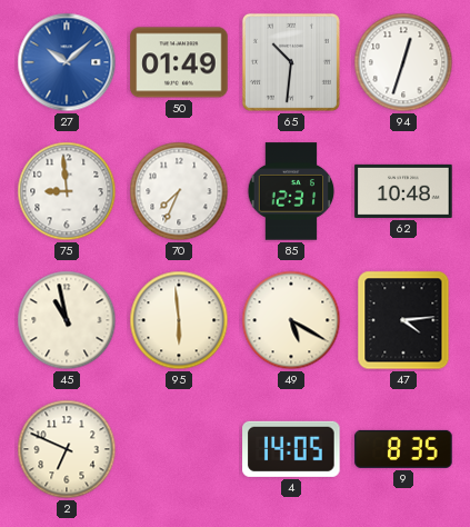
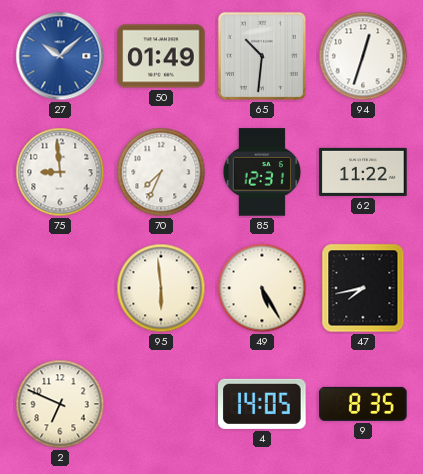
62: 10:48 -> 11:22 (363, 172)
45: 10:58 -> none (67, 320)
49: 5:20 -> 5:25 (262, 288)
47: 4:14 -> 7:43 (363, 288)
